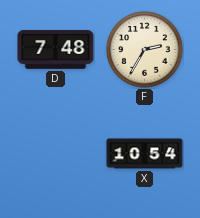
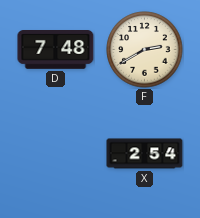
F: 2:35 -> 2:40 (145, 50)
X: 10:54 -> 2:54 (145, 154)
